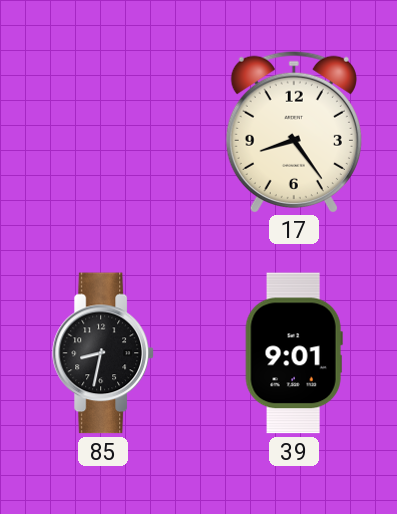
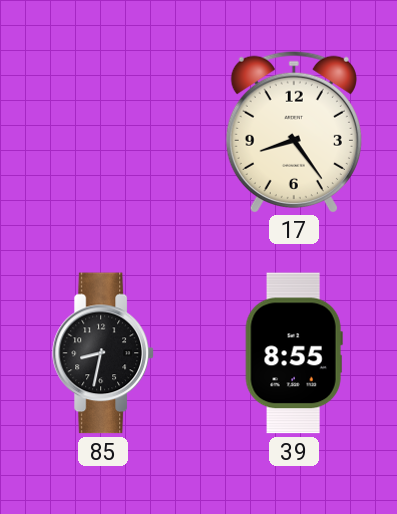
39: 9:01 -> 8:55 (294, 353)
